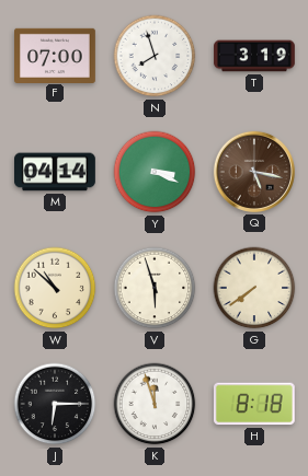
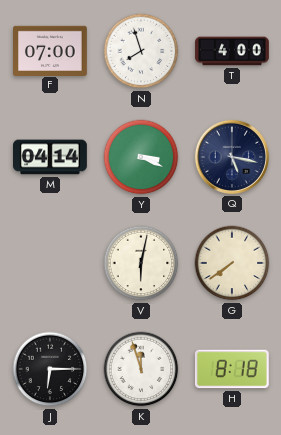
T: 3:19 -> 4:00 (232, 51)
Q dial: brown -> navy (232, 157)
W: 10:52 -> none (55, 288)
V: 5:57 -> 6:02 (141, 263)
